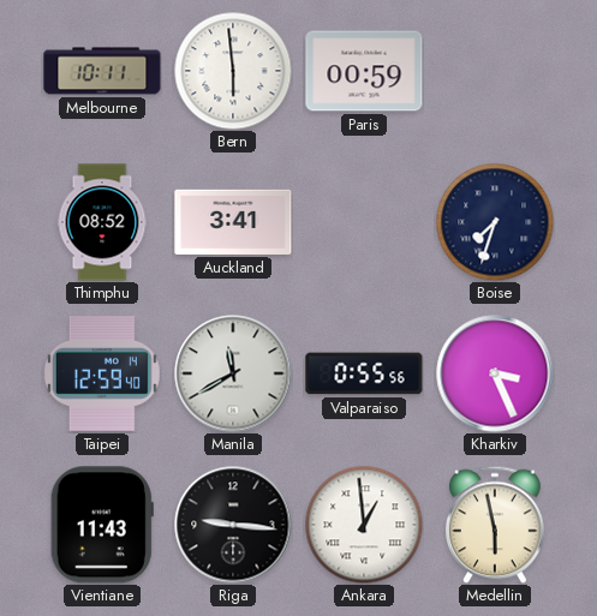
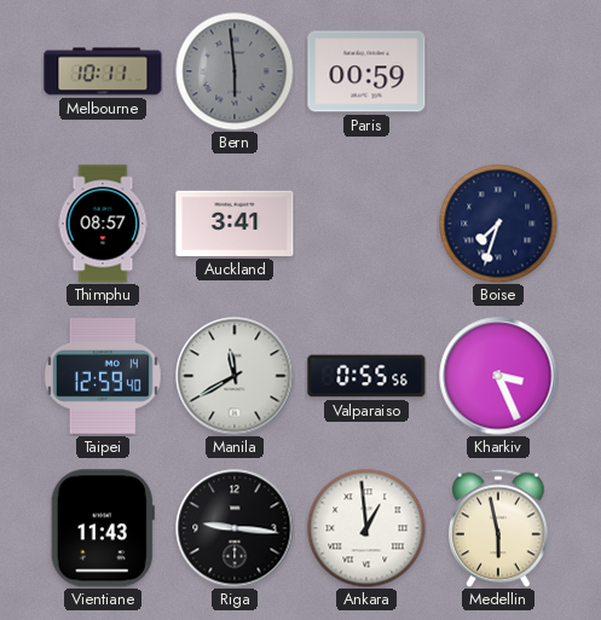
Bern dial: white -> grey (235, 71)
Thimphu: 08:52 -> 08:57 (103, 224)
